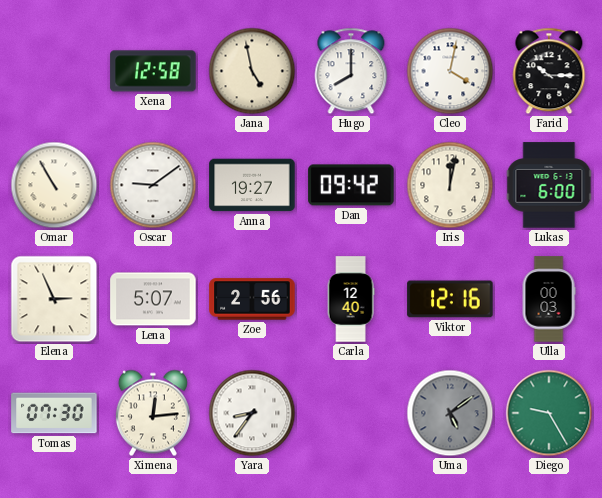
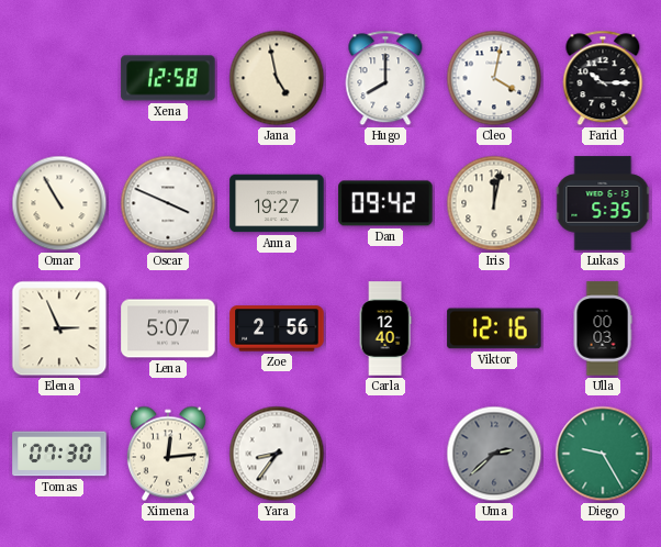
Oscar: 9:09 -> 3:49 (168, 203)
Lukas: 6:00 -> 5:35 (603, 203)
Uma: 5:09 -> 2:38 (494, 454)
